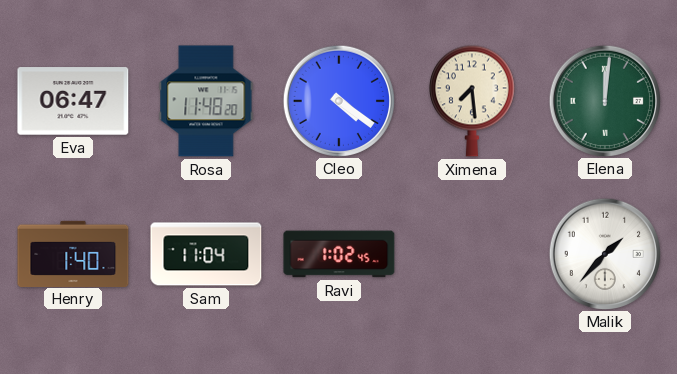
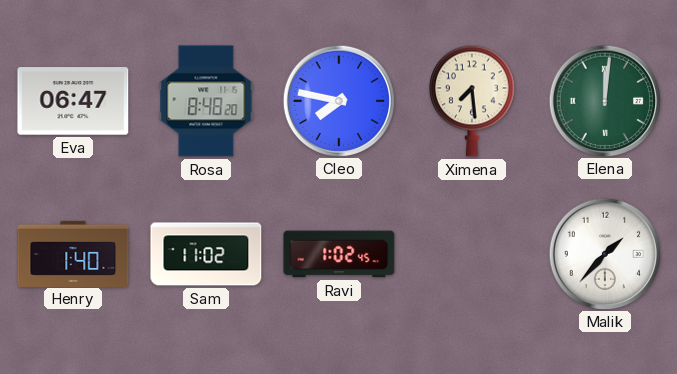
Rosa: 11:48 -> 8:48 (206, 101)
Cleo: 4:21 -> 7:47 (338, 100)
Sam: 11:04 -> 11:02 (206, 254)
